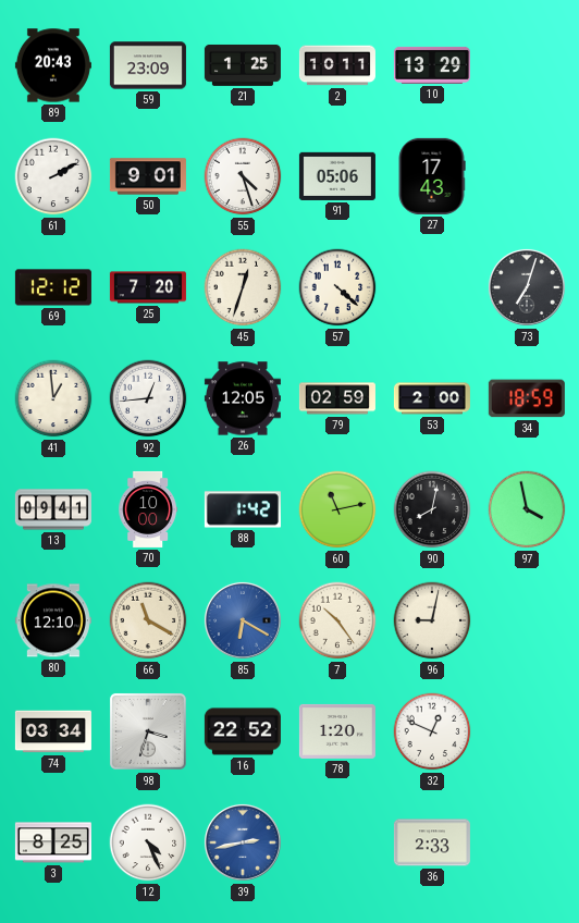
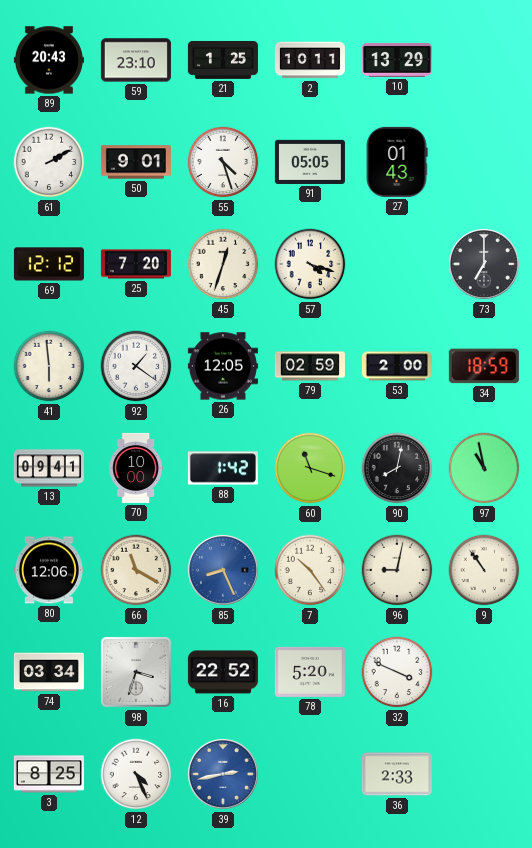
59: 23:09 -> 23:10 (136, 60)
91: 05:06 -> 05:05 (310, 162)
27: 17:43 -> 01:43 (397, 162)
57: 4:22 -> 4:18 (310, 264)
73: 7:03 -> 7:00 (484, 264)
41: 12:59 -> 5:59 (49, 366)
92: 12:44 -> 1:21 (136, 366)
60: 11:13 -> 11:18 (310, 468)
97: 3:58 -> 10:58 (484, 468)
80: 12:10 -> 12:06 (49, 570)
85: 6:20 -> 8:26 (223, 570)
9: none -> 10:54 (484, 570)
78: 1:20 -> 5:20 (310, 672)
32: 12:49 -> 3:49 (397, 672)
